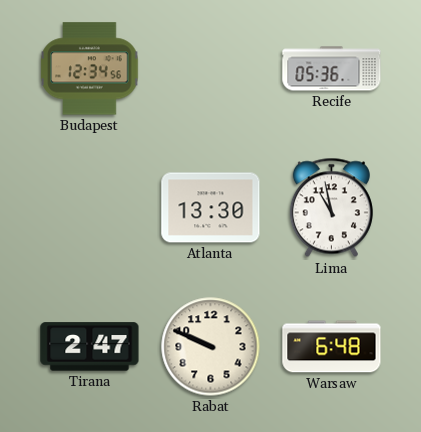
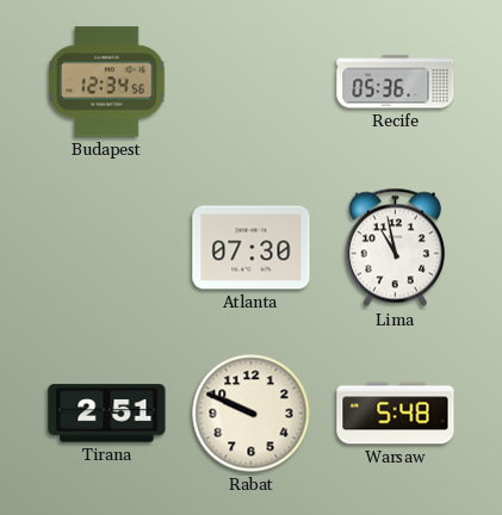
Atlanta: 13:30 -> 07:30 (252, 248)
Tirana: 2:47 -> 2:51 (107, 414)
Warsaw: 6:48 -> 5:48 (396, 414)
